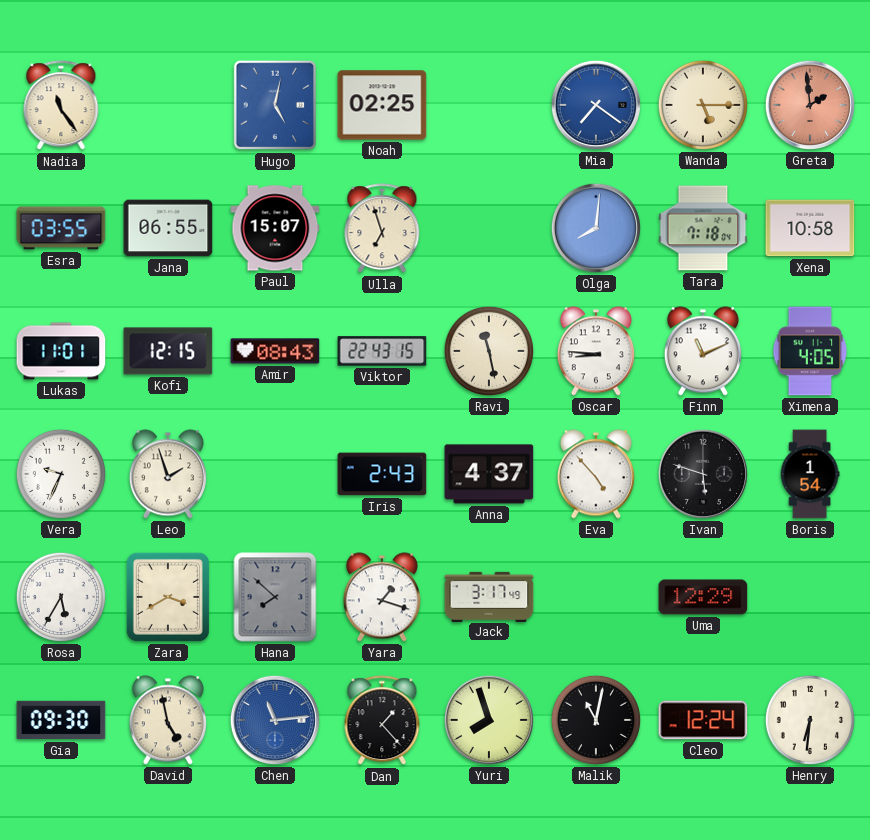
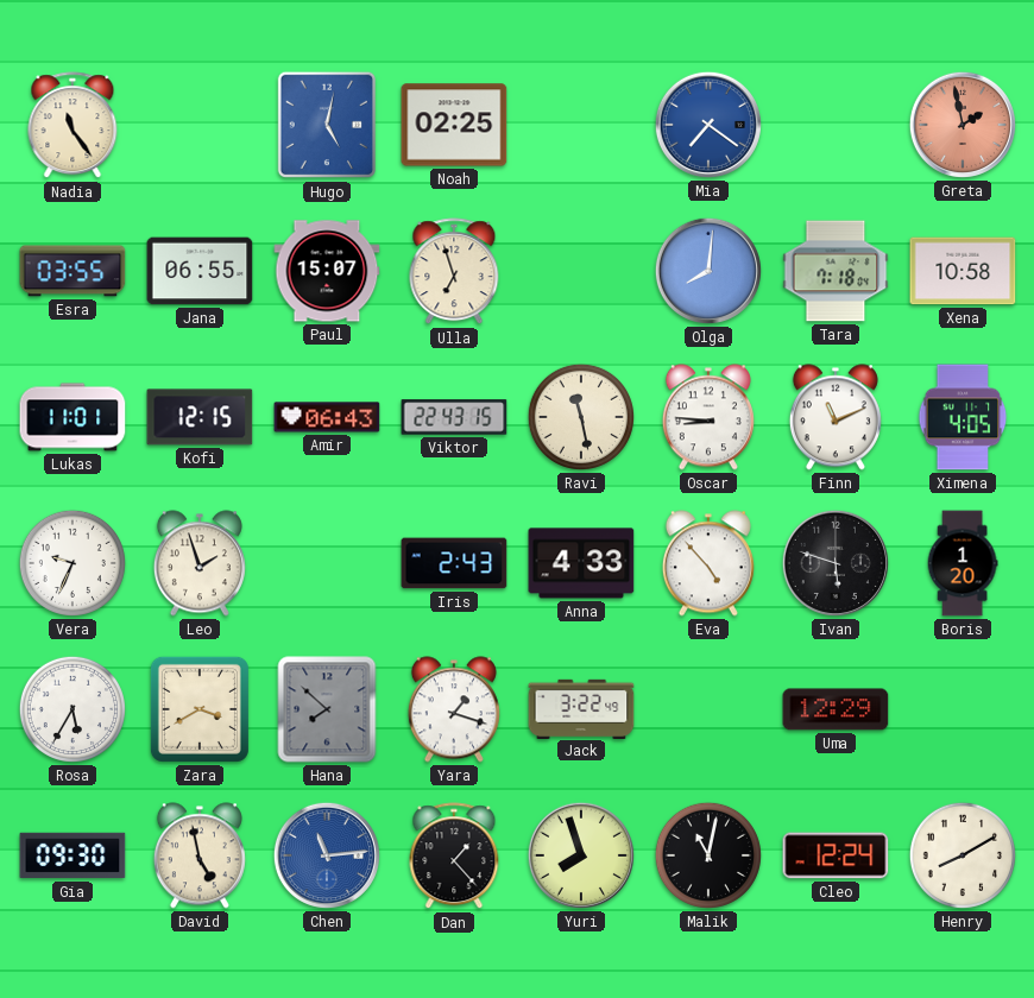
Wanda: 5:15 -> none (703, 105)
Greta: 1:59 -> 1:58 (963, 125)
Amir: 08:43 -> 06:43 (327, 417)
Anna: 4:37 -> 4:33 (581, 563)
Boris: 1:54 -> 1:20 (963, 563)
Jack: 3:17 -> 3:22 (581, 708)
Henry: 6:31 -> 8:10 (963, 855)
